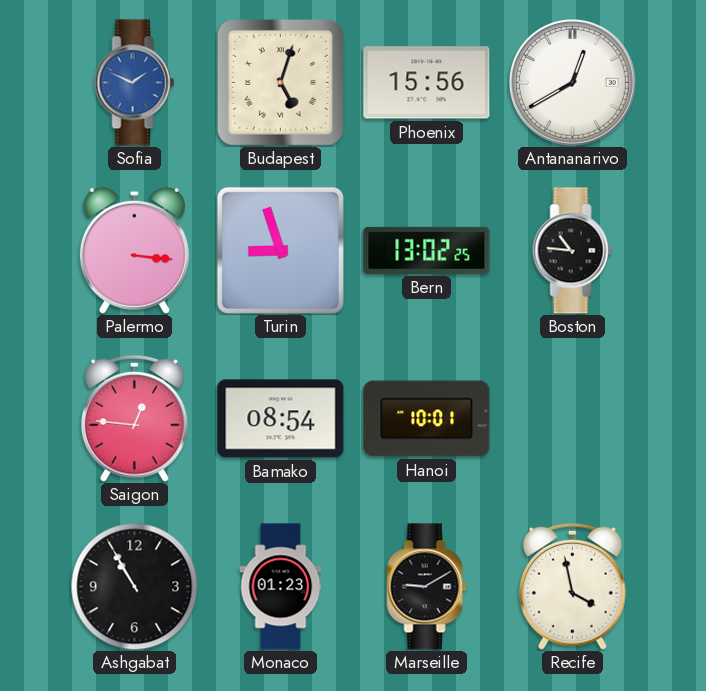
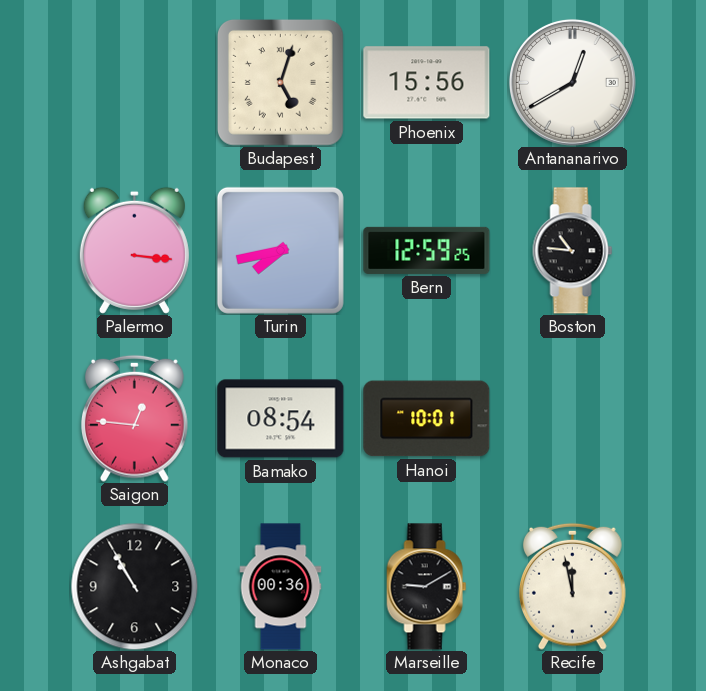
Sofia: 1:49 -> none (135, 83)
Turin: 8:57 -> 7:43 (280, 250)
Bern: 13:02 -> 12:59 (427, 250)
Monaco: 01:23 -> 00:36 (281, 587)
Recife: 3:58 -> 11:58 (572, 586)
